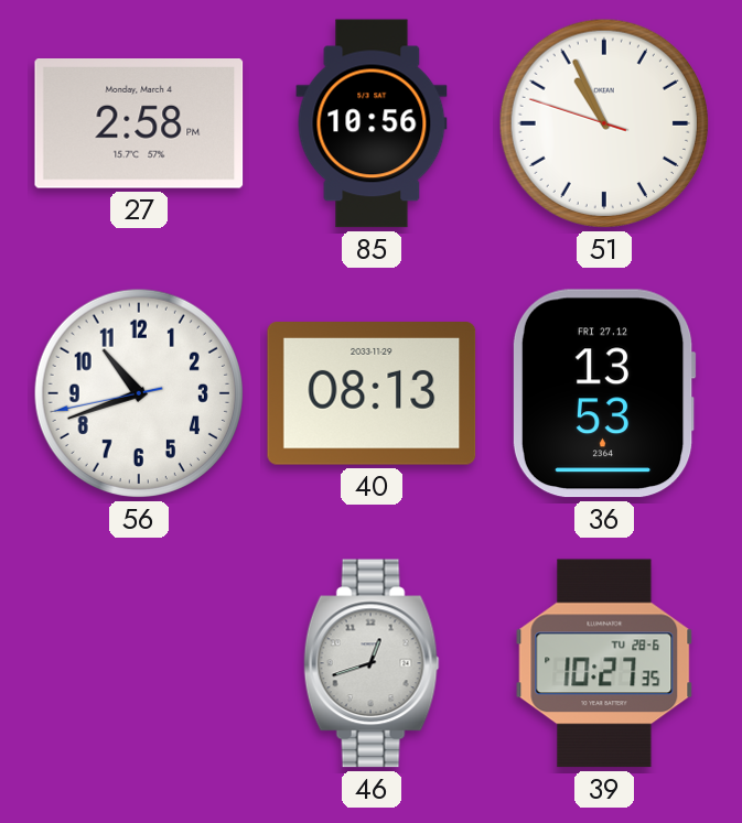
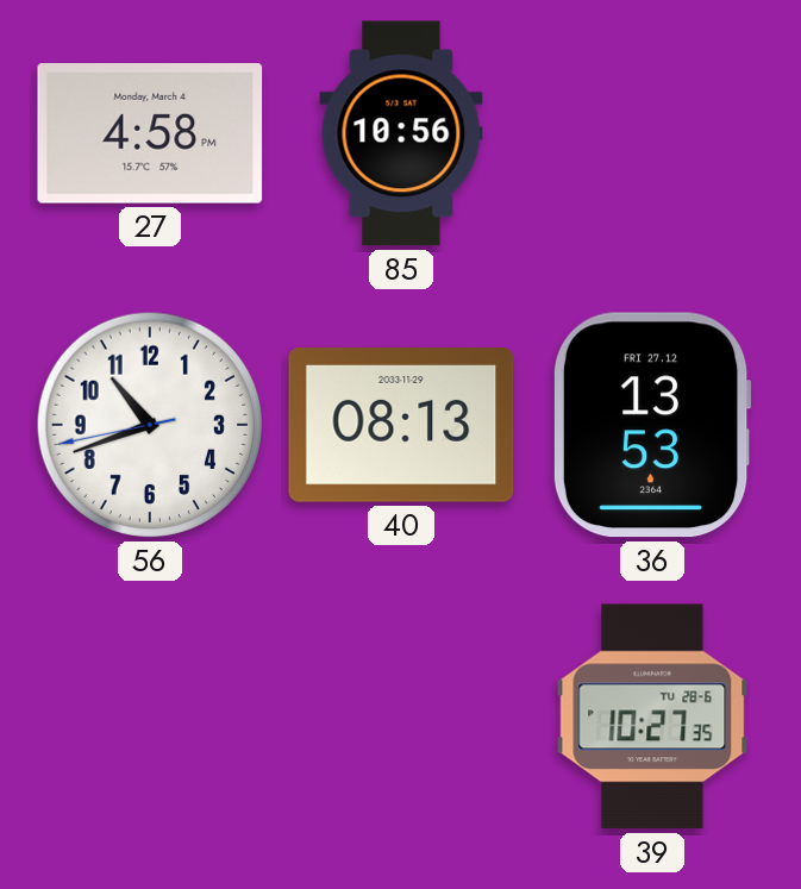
27: 2:58 -> 4:58 (150, 134)
51: 10:55 -> none (604, 123)
46: 12:42 -> none (372, 663)
